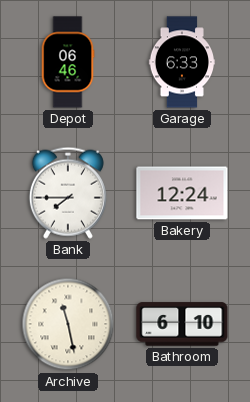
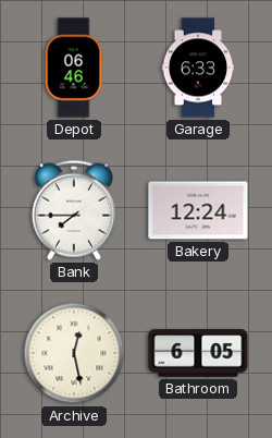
Archive: 11:28 -> 12:28 (74, 353)
Bathroom: 6:10 -> 6:05 (198, 353)
